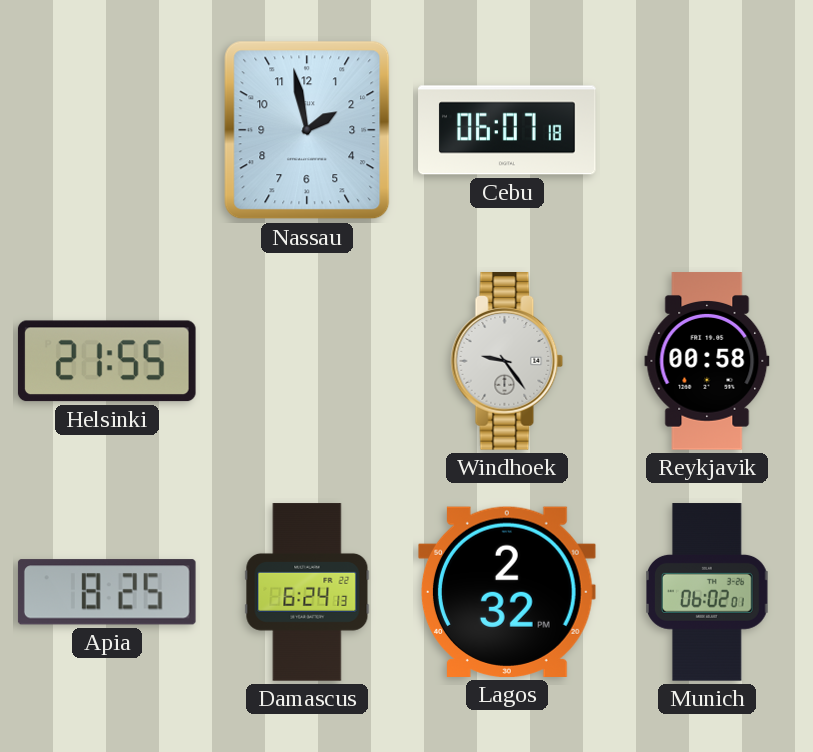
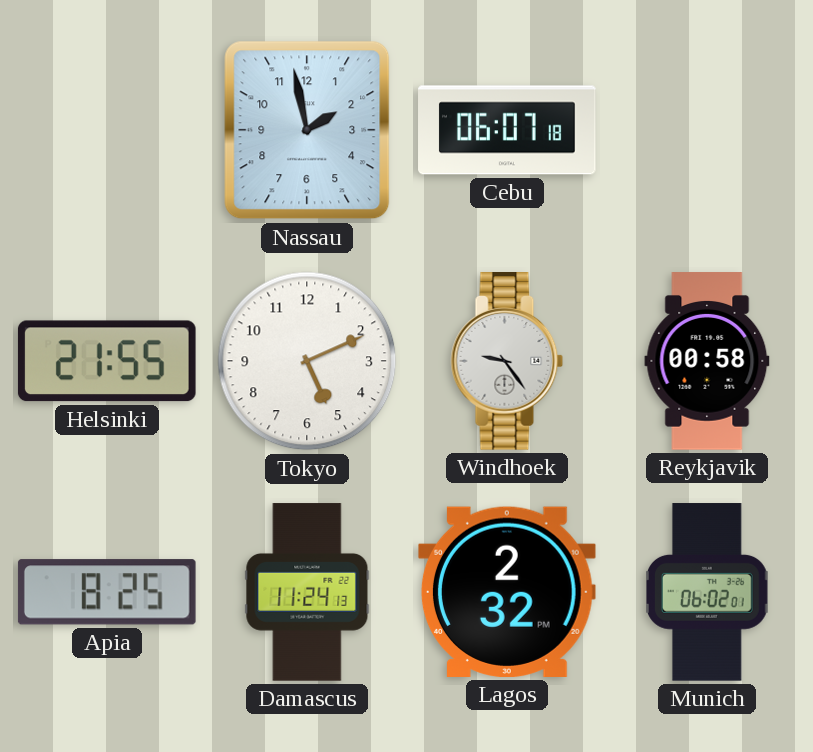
Tokyo: none -> 5:11 (307, 361)
Damascus: 6:24 -> 11:24 (307, 592)
